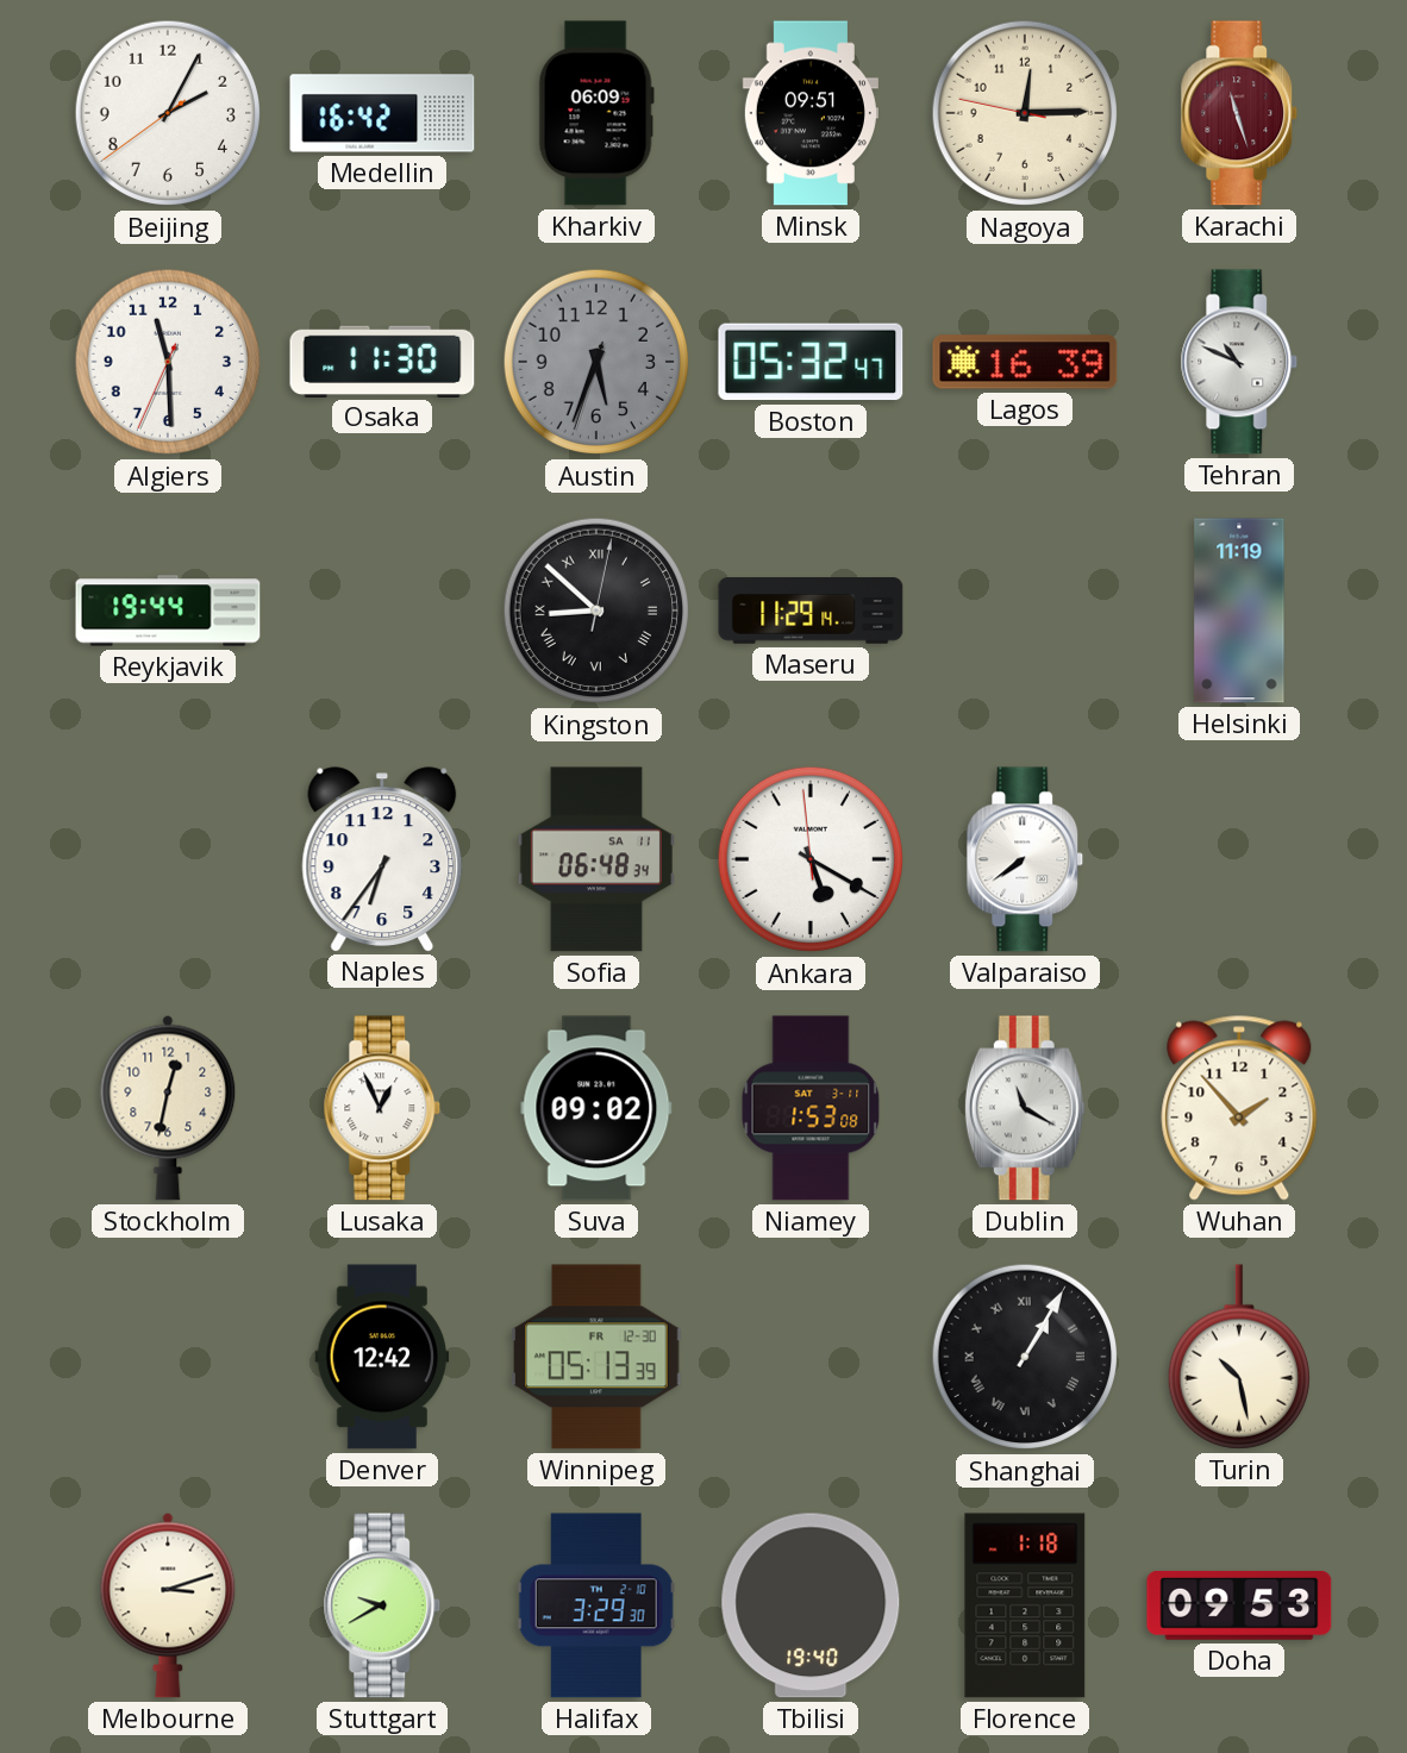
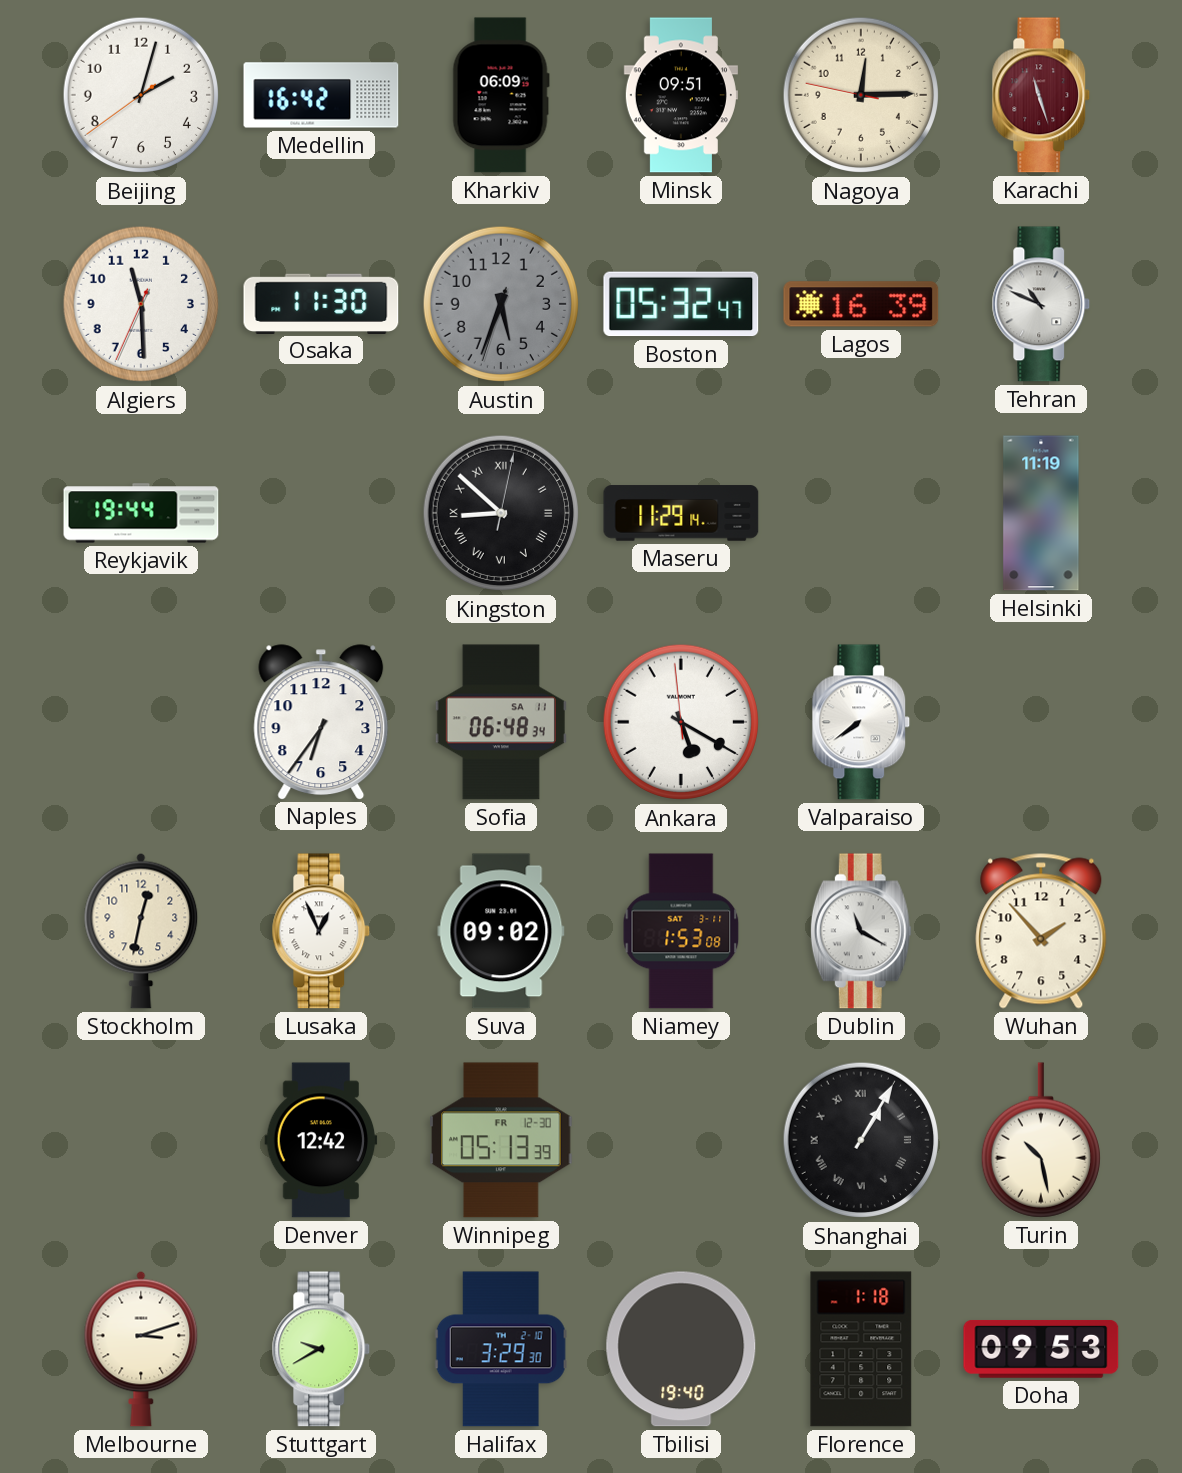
Beijing: 2:04 -> 2:02 (141, 95)
